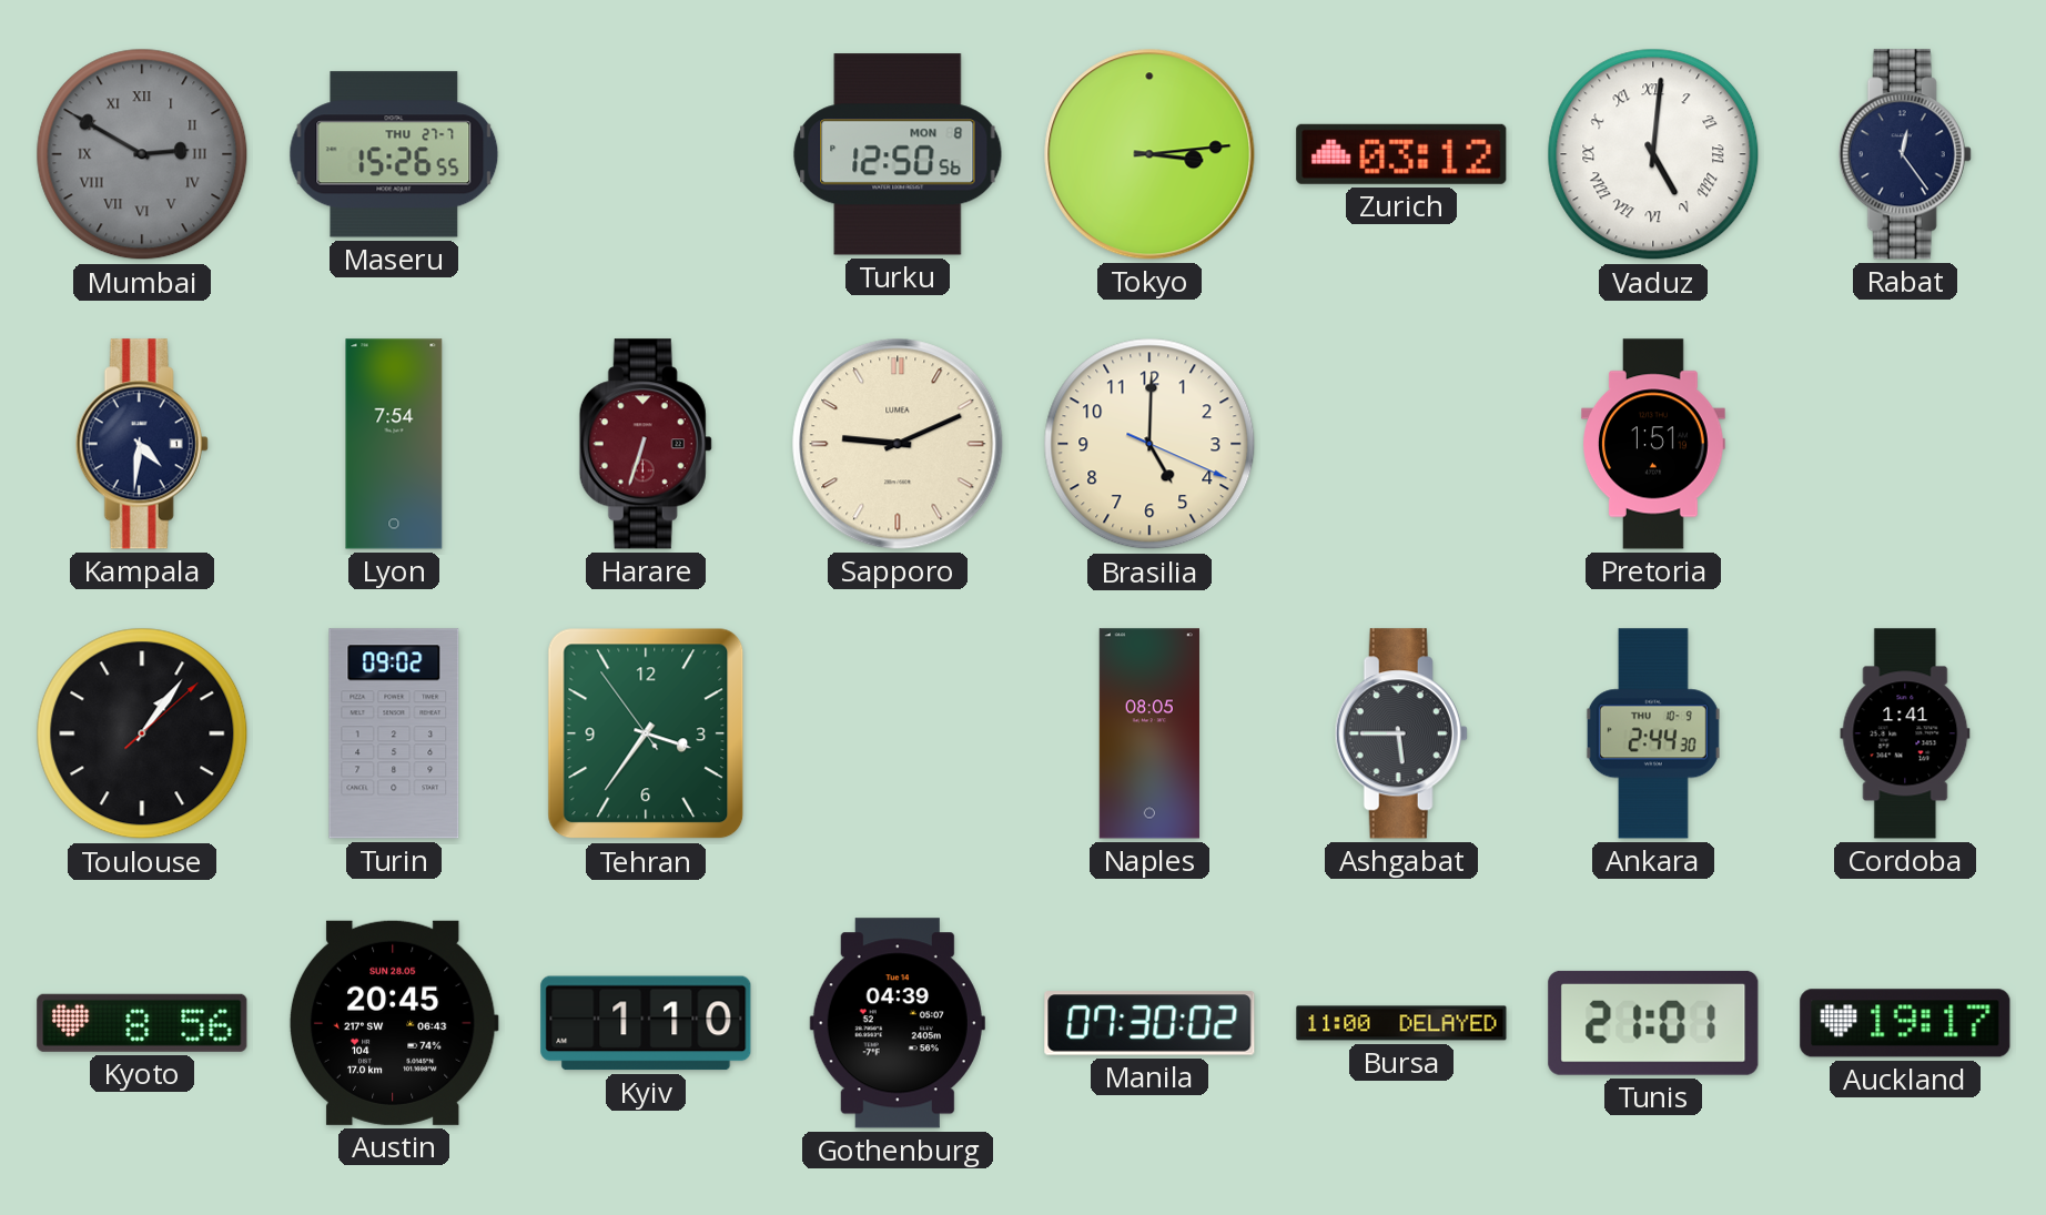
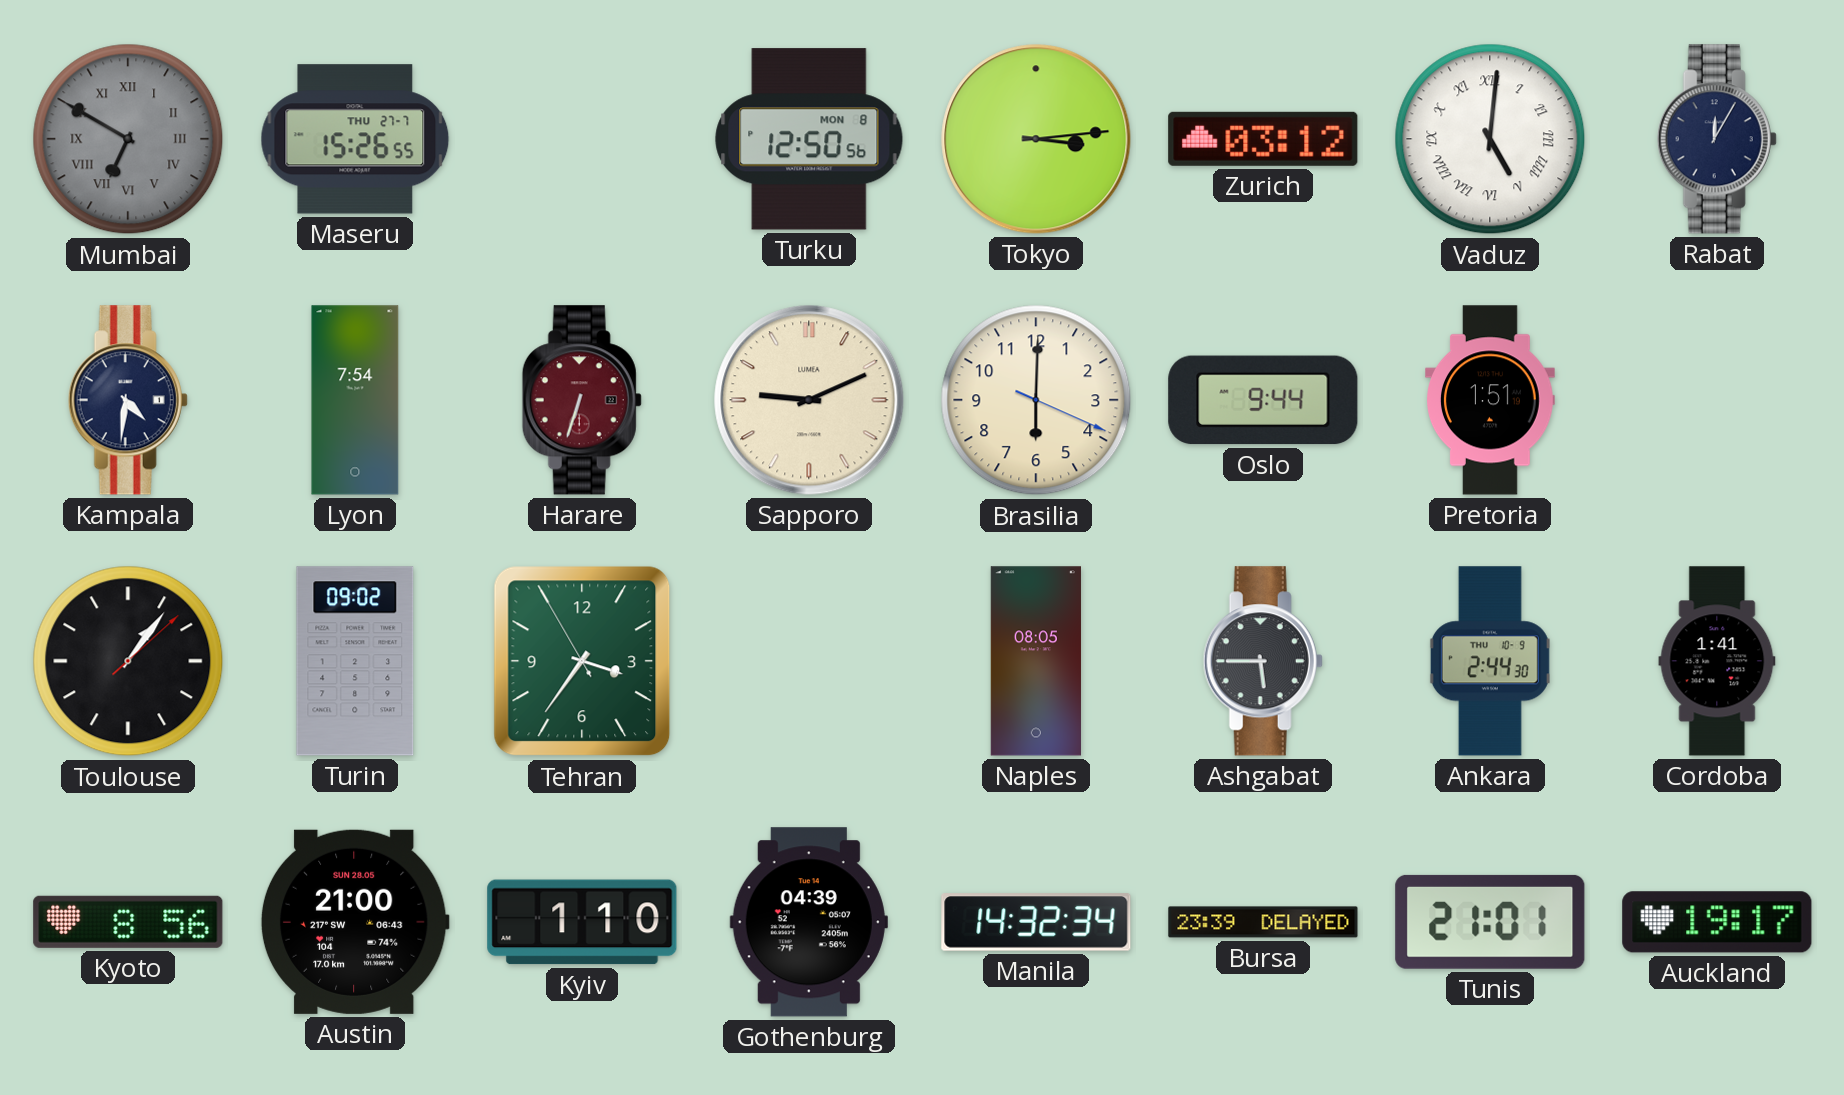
Mumbai: 2:50 -> 6:50 (128, 139)
Rabat: 12:24 -> 12:05 (1717, 139)
Brasilia: 5:00 -> 6:00 (1036, 400)
Oslo: none -> 9:44 (1263, 400)
Tehran: 3:35:54 -> 3:35:55 (582, 661)
Austin: 20:45 -> 21:00 (355, 922)
Manila: 07:30 -> 14:32 (1036, 922)
Bursa: 11:00 -> 23:39 (1263, 922)
